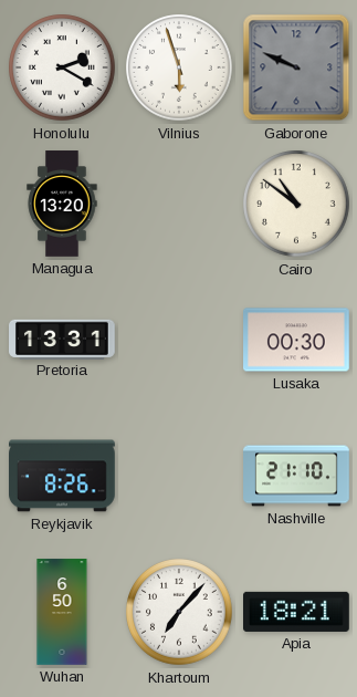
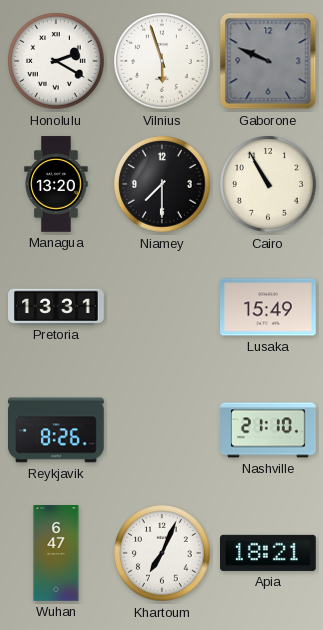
Niamey: none -> 7:30 (162, 184)
Cairo: 10:51 -> 10:55 (268, 184)
Lusaka: 00:30 -> 15:49 (269, 307)
Wuhan: 6:50 -> 6:47 (56, 553)
Khartoum: 7:07 -> 7:04 (162, 553)
